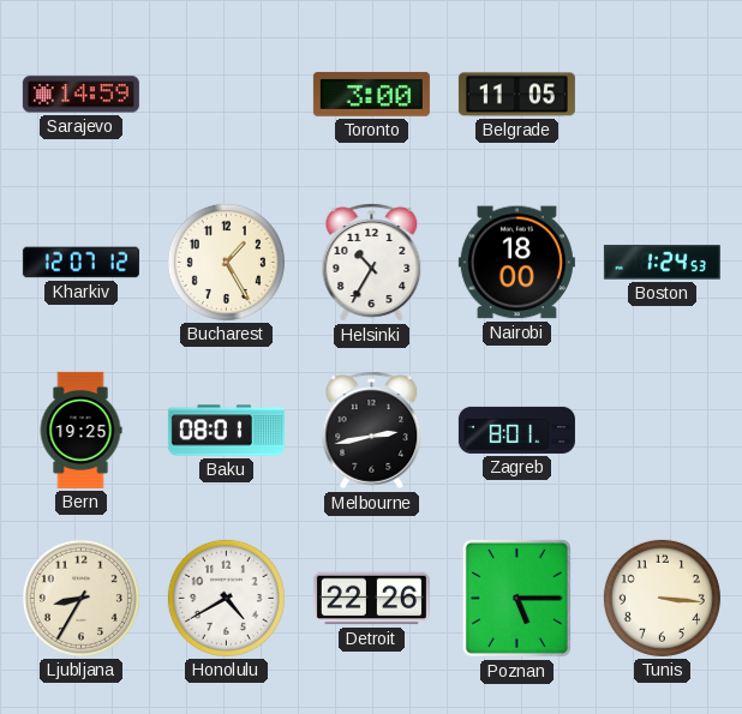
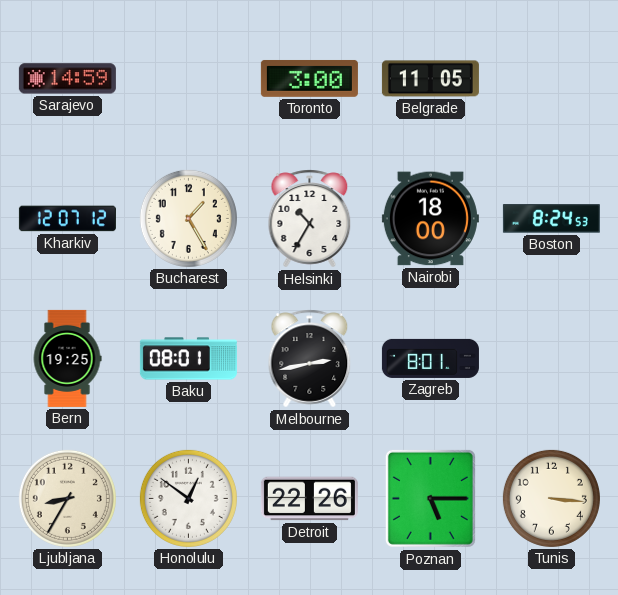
Boston: 1:24 -> 8:24 (551, 219)
Honolulu: 4:40 -> 12:51 (188, 498)
